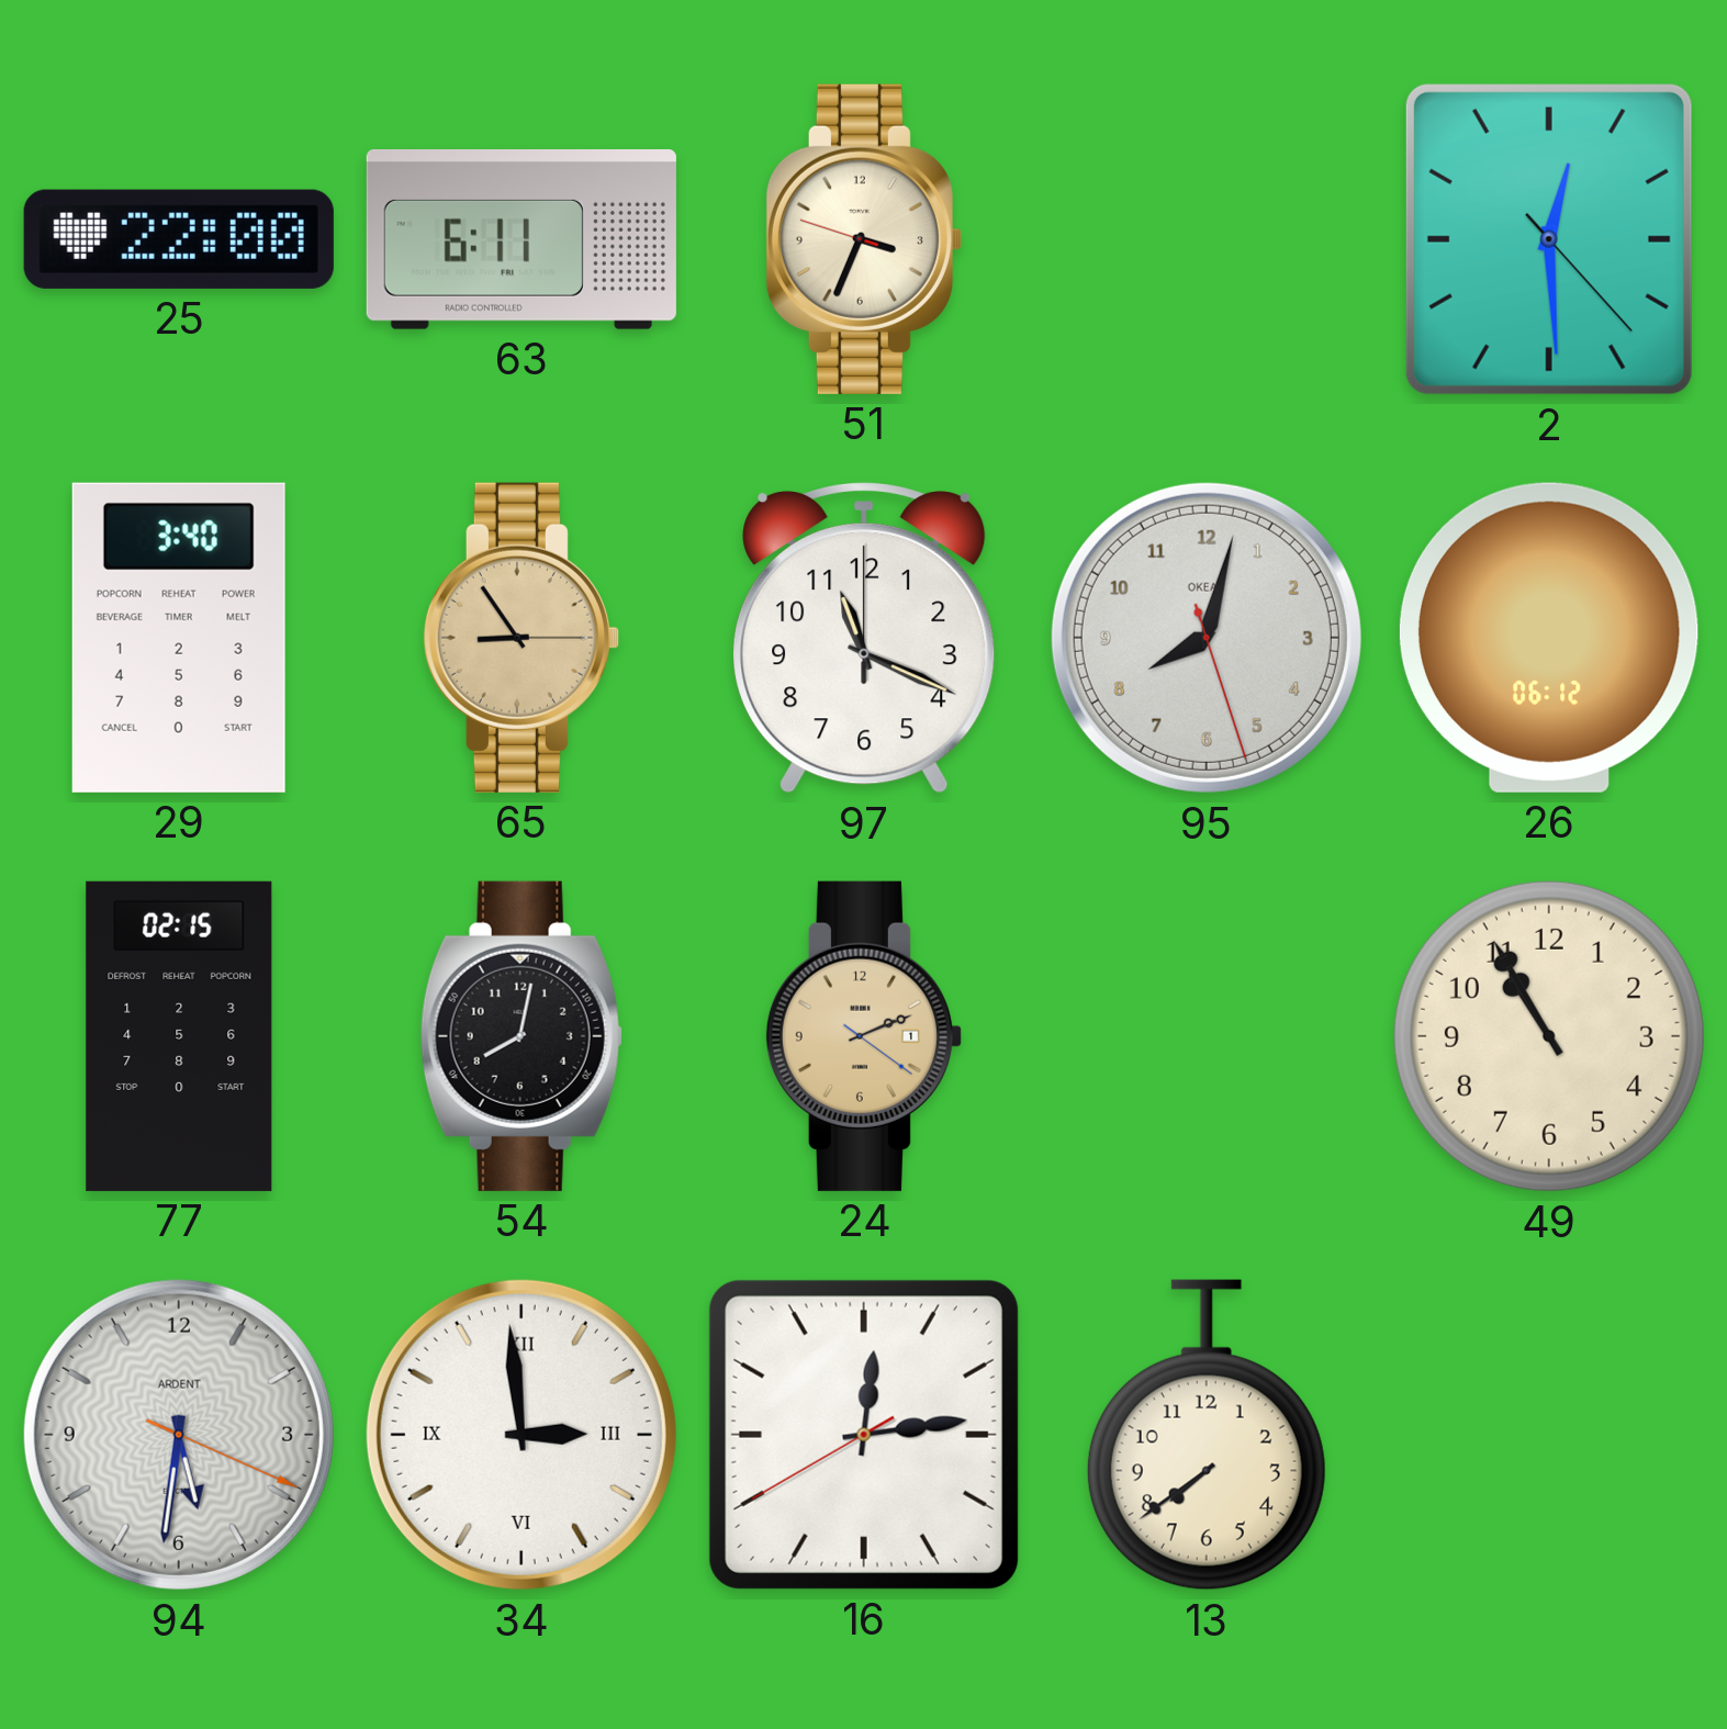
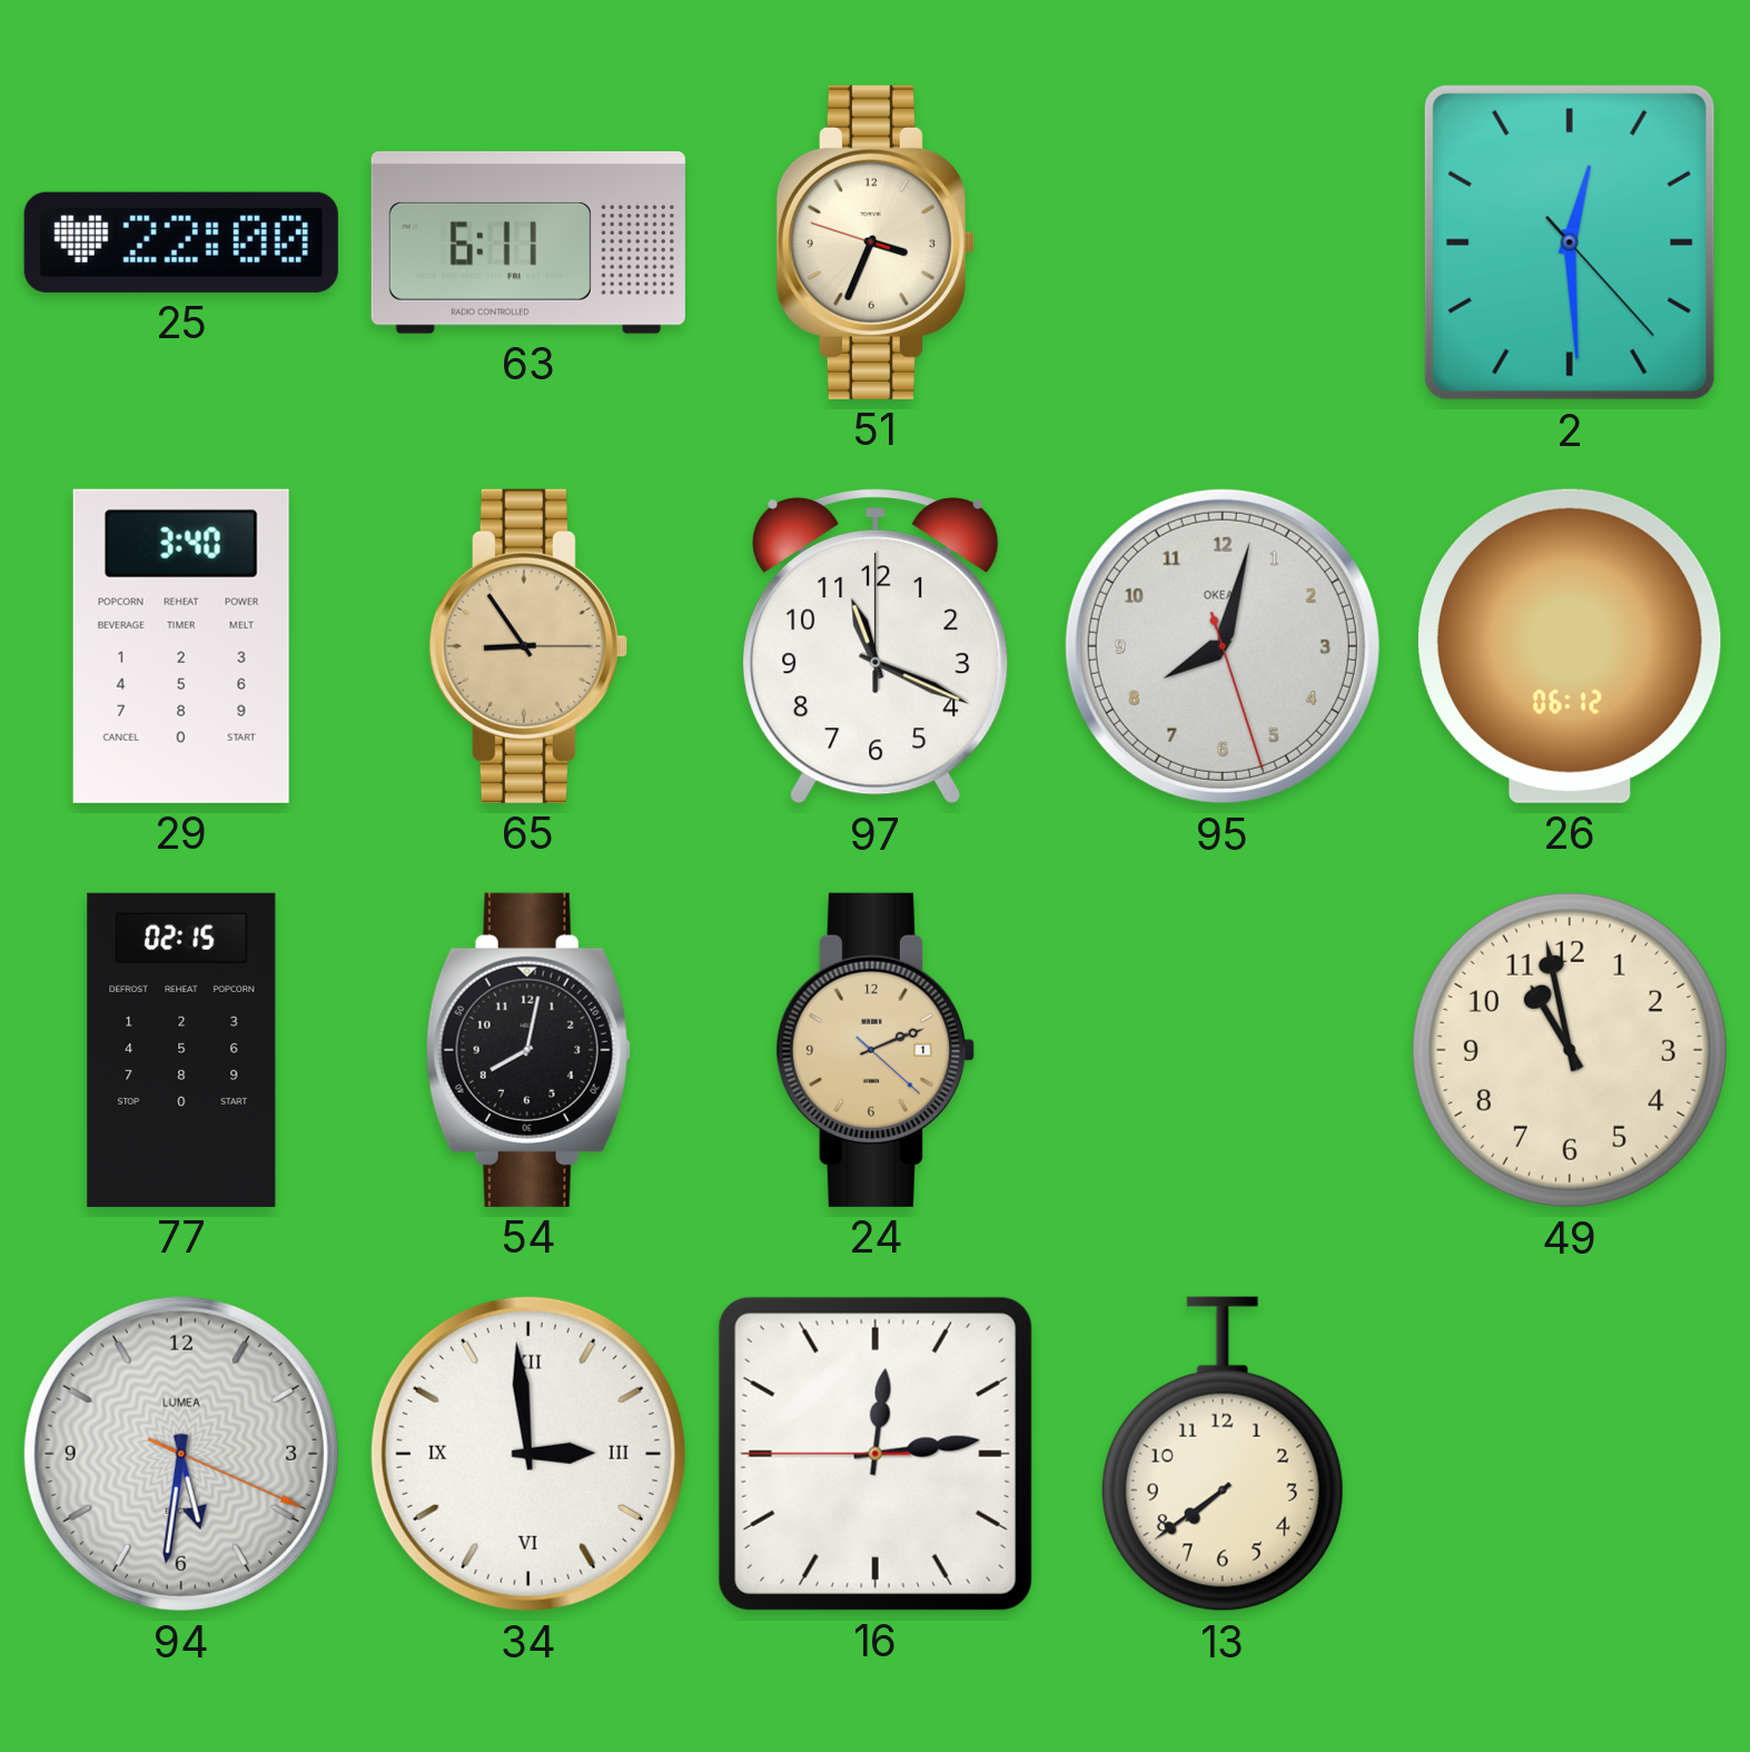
24: 2:11:21 -> 2:11:22 (876, 1050)
49: 10:55 -> 10:58 (1570, 1050)
94 brand: ARDENT -> LUMEA (181, 1454)
16: 12:13:40 -> 12:13:45 (876, 1454)
